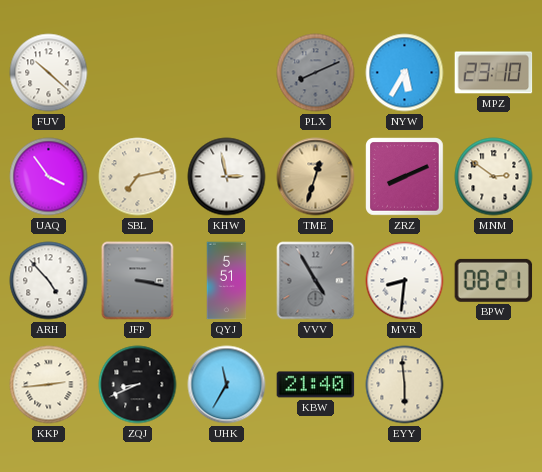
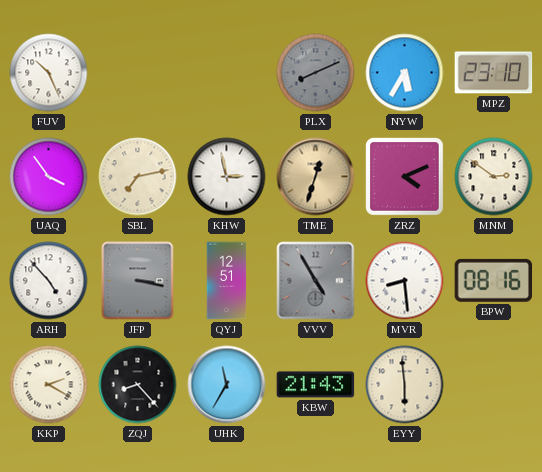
FUV: 10:22 -> 10:26 (49, 73)
ZRZ: 8:11 -> 4:11 (405, 177)
QYJ: 5:51 -> 12:51 (227, 281)
MVR: 8:31 -> 8:29 (405, 281)
BPW: 08:21 -> 08:16 (494, 280)
KKP: 2:44 -> 2:20 (49, 385)
ZQJ: 8:41 -> 8:23 (138, 385)
KBW: 21:40 -> 21:43 (316, 385)
